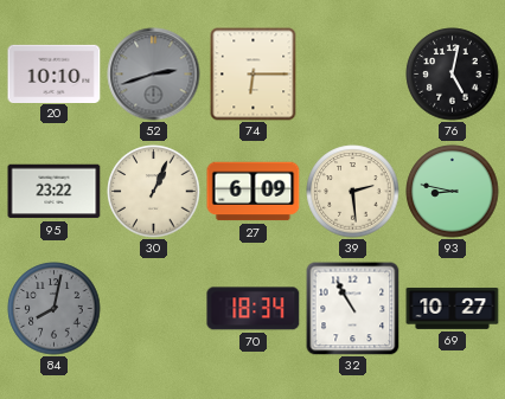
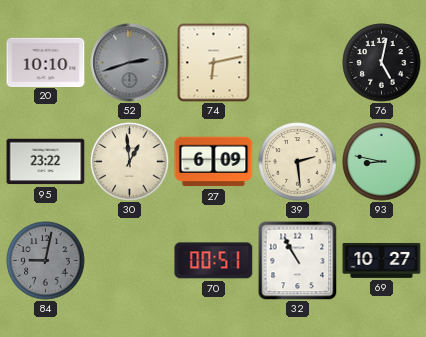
74: 6:15 -> 6:13 (214, 63)
30: 1:04 -> 12:59 (130, 162)
84: 8:02 -> 9:02 (46, 261)
70: 18:34 -> 00:51 (214, 261)
